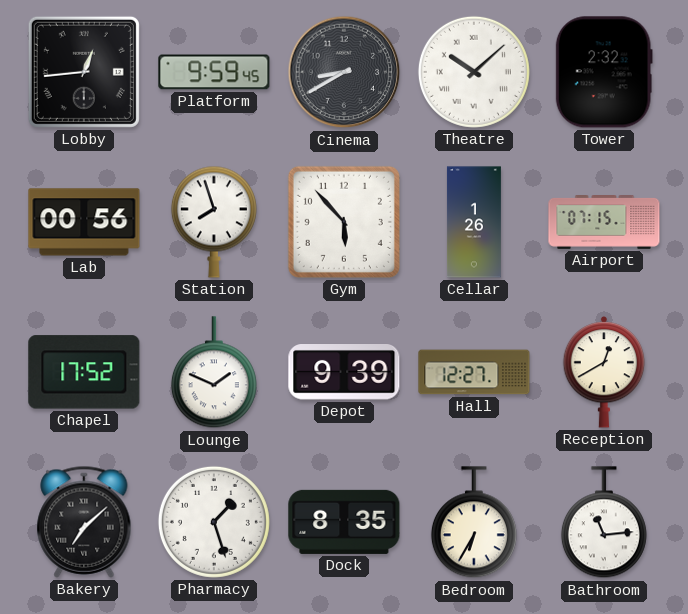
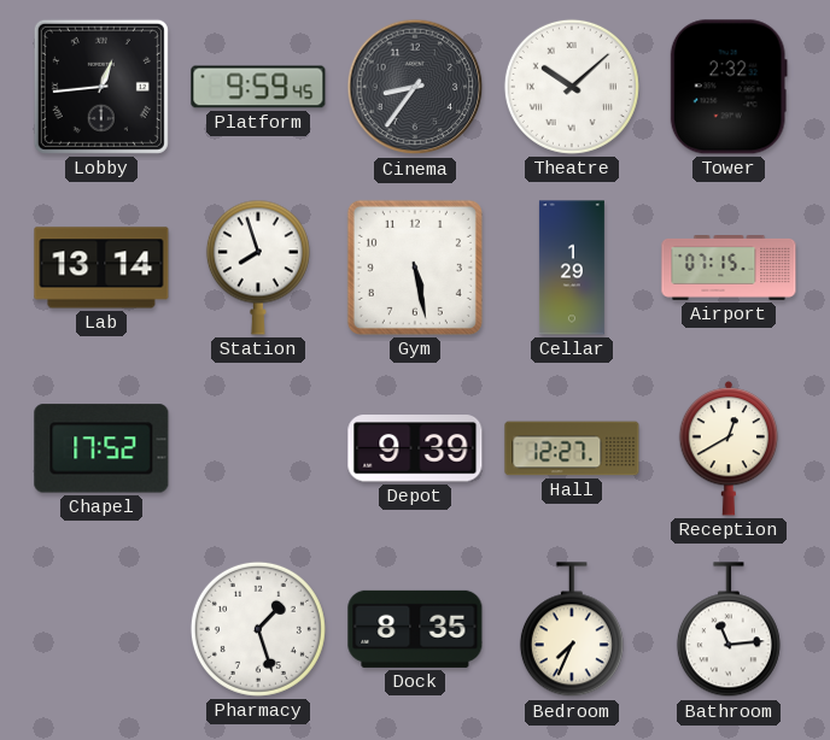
Cinema: 8:40 -> 8:36 (415, 87)
Lab: 00:56 -> 13:14 (101, 268)
Gym: 5:53 -> 5:28 (415, 268)
Cellar: 1:26 -> 1:29 (572, 268)
Lounge: 1:49 -> none (214, 373)
Bakery: 7:08 -> none (84, 522)
Bedroom: 6:35 -> 7:34 (572, 630)
